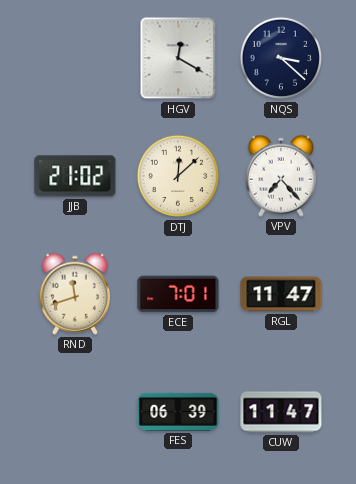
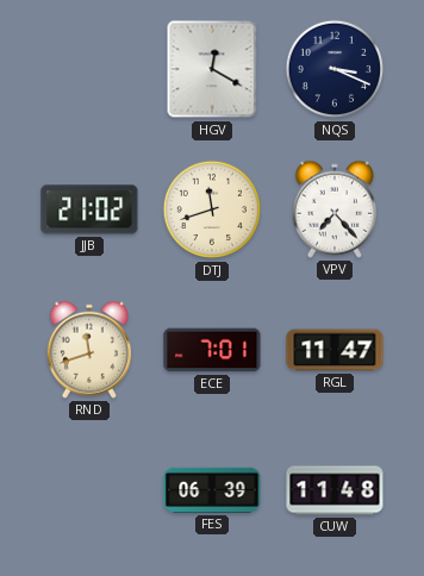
NQS: 3:22 -> 3:19 (333, 69)
DTJ: 12:08 -> 11:42 (211, 209)
CUW: 11:47 -> 11:48 (335, 490)
